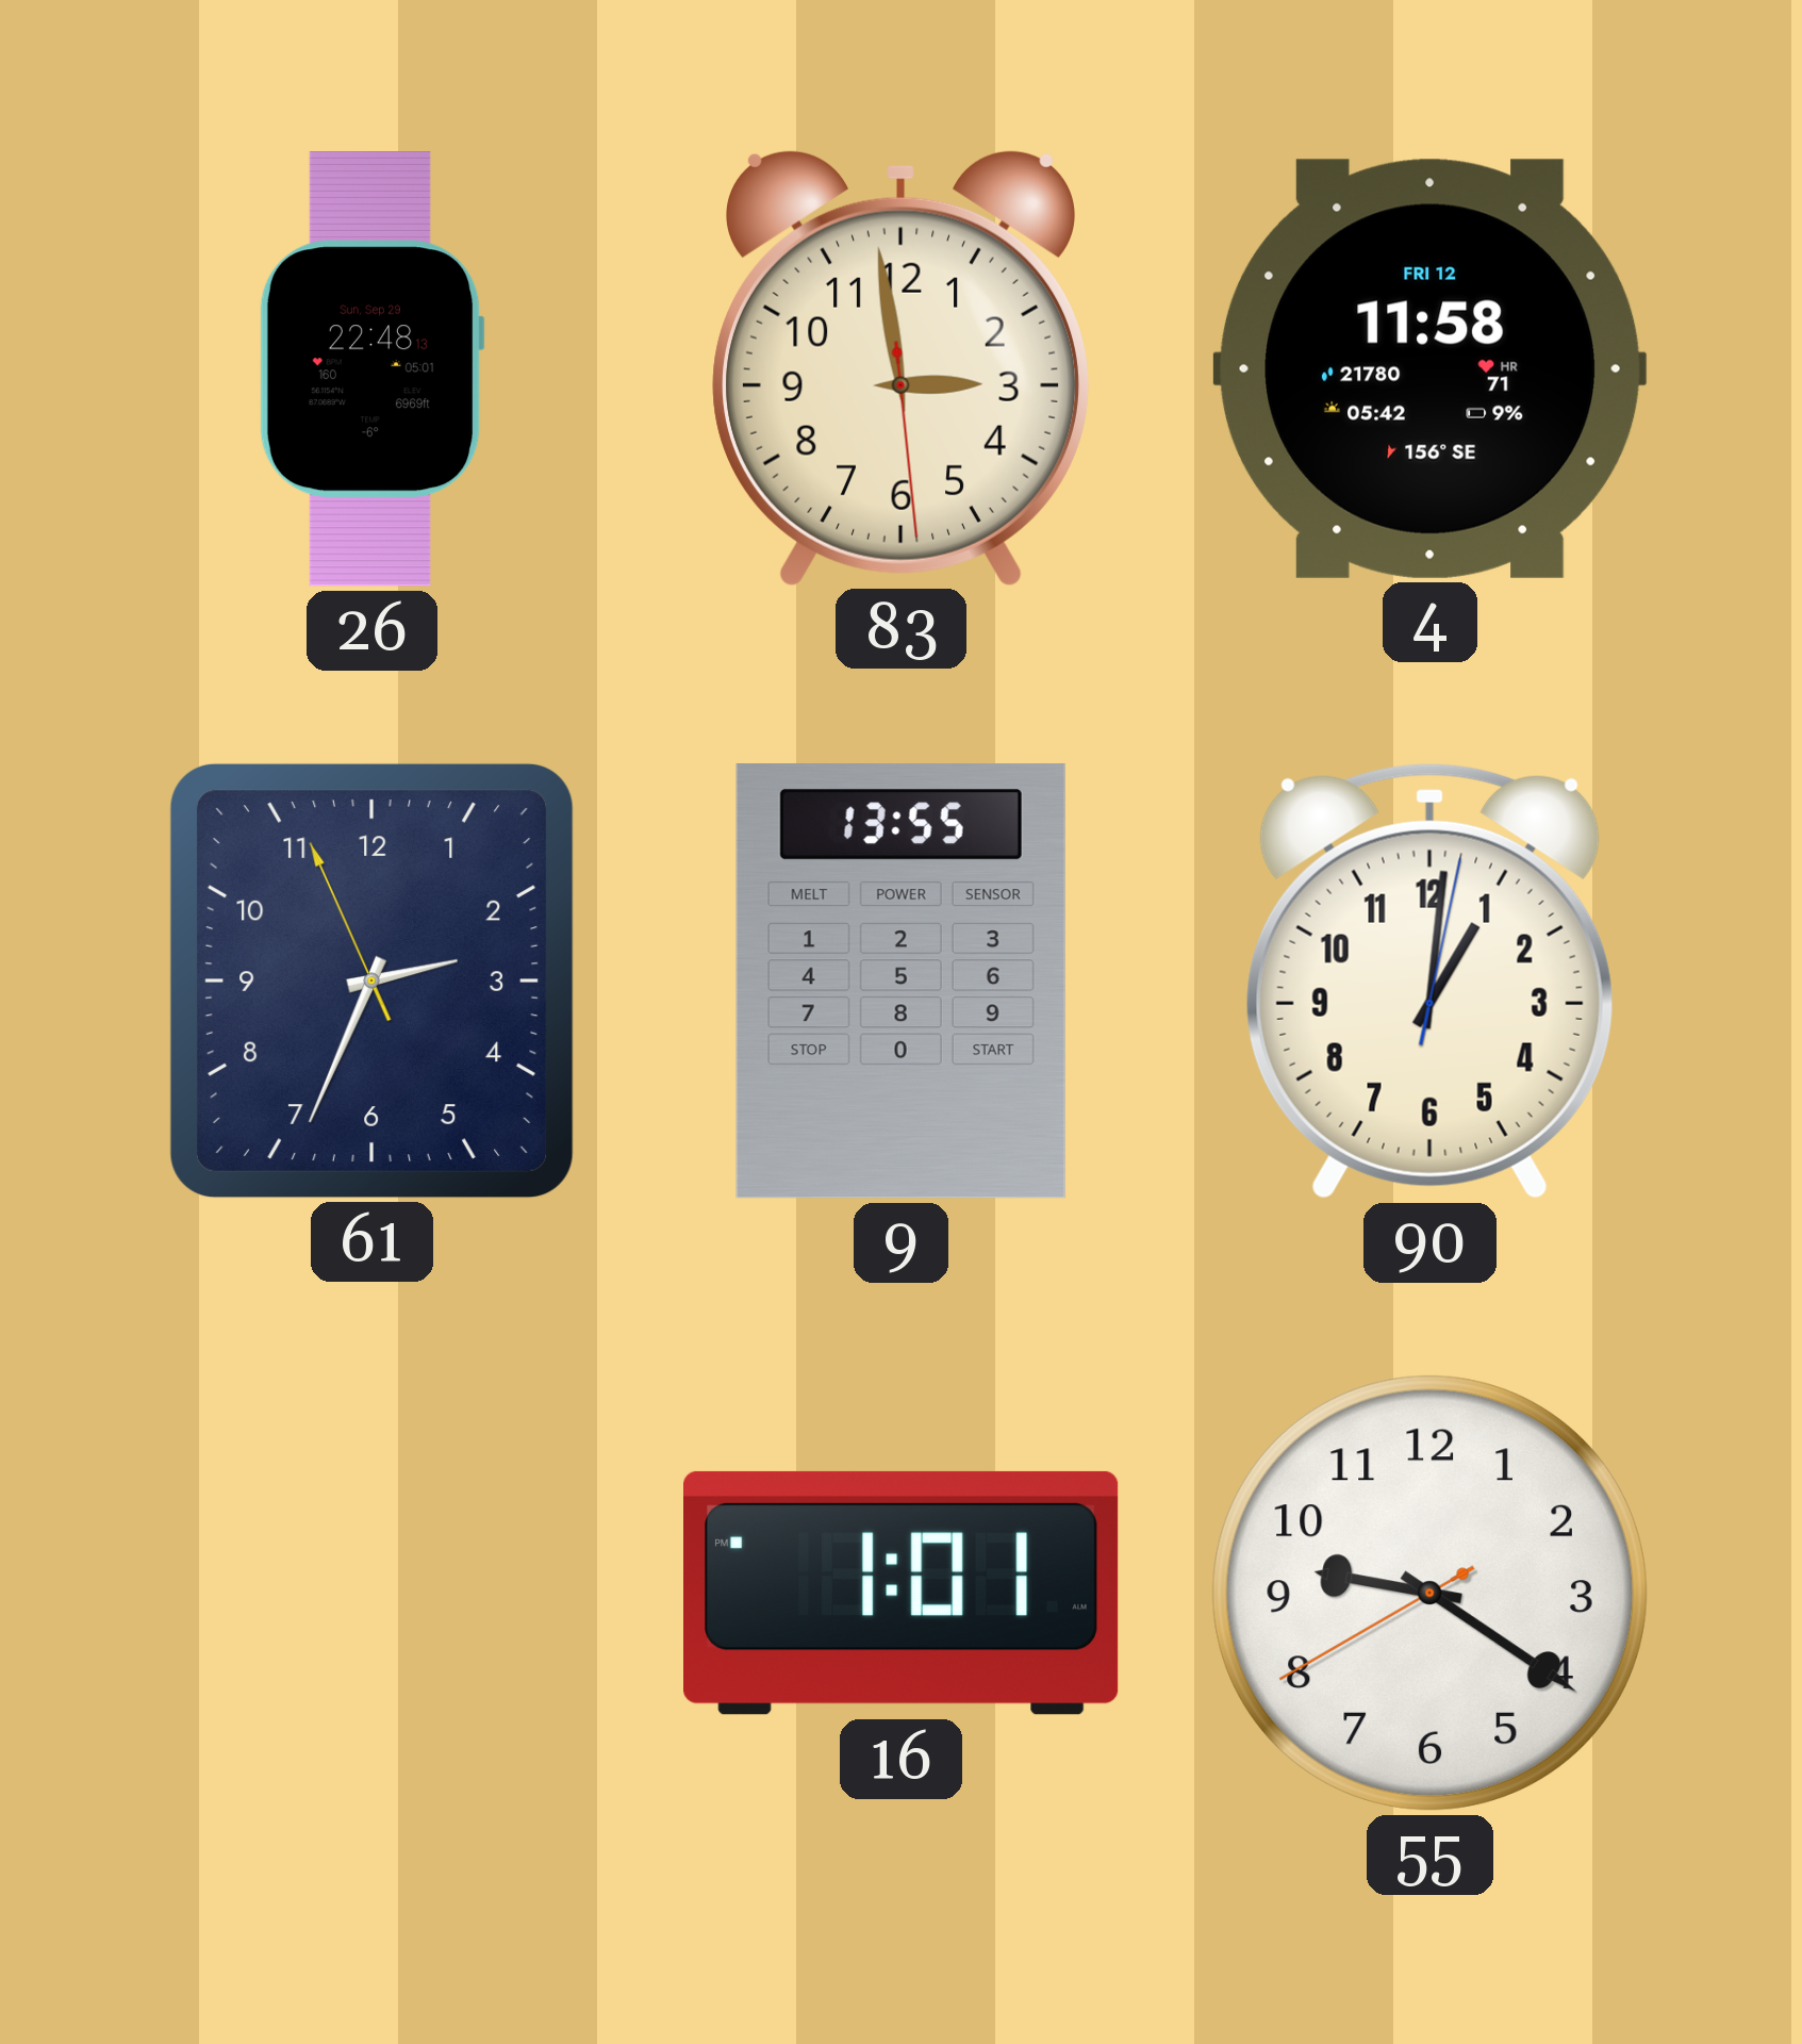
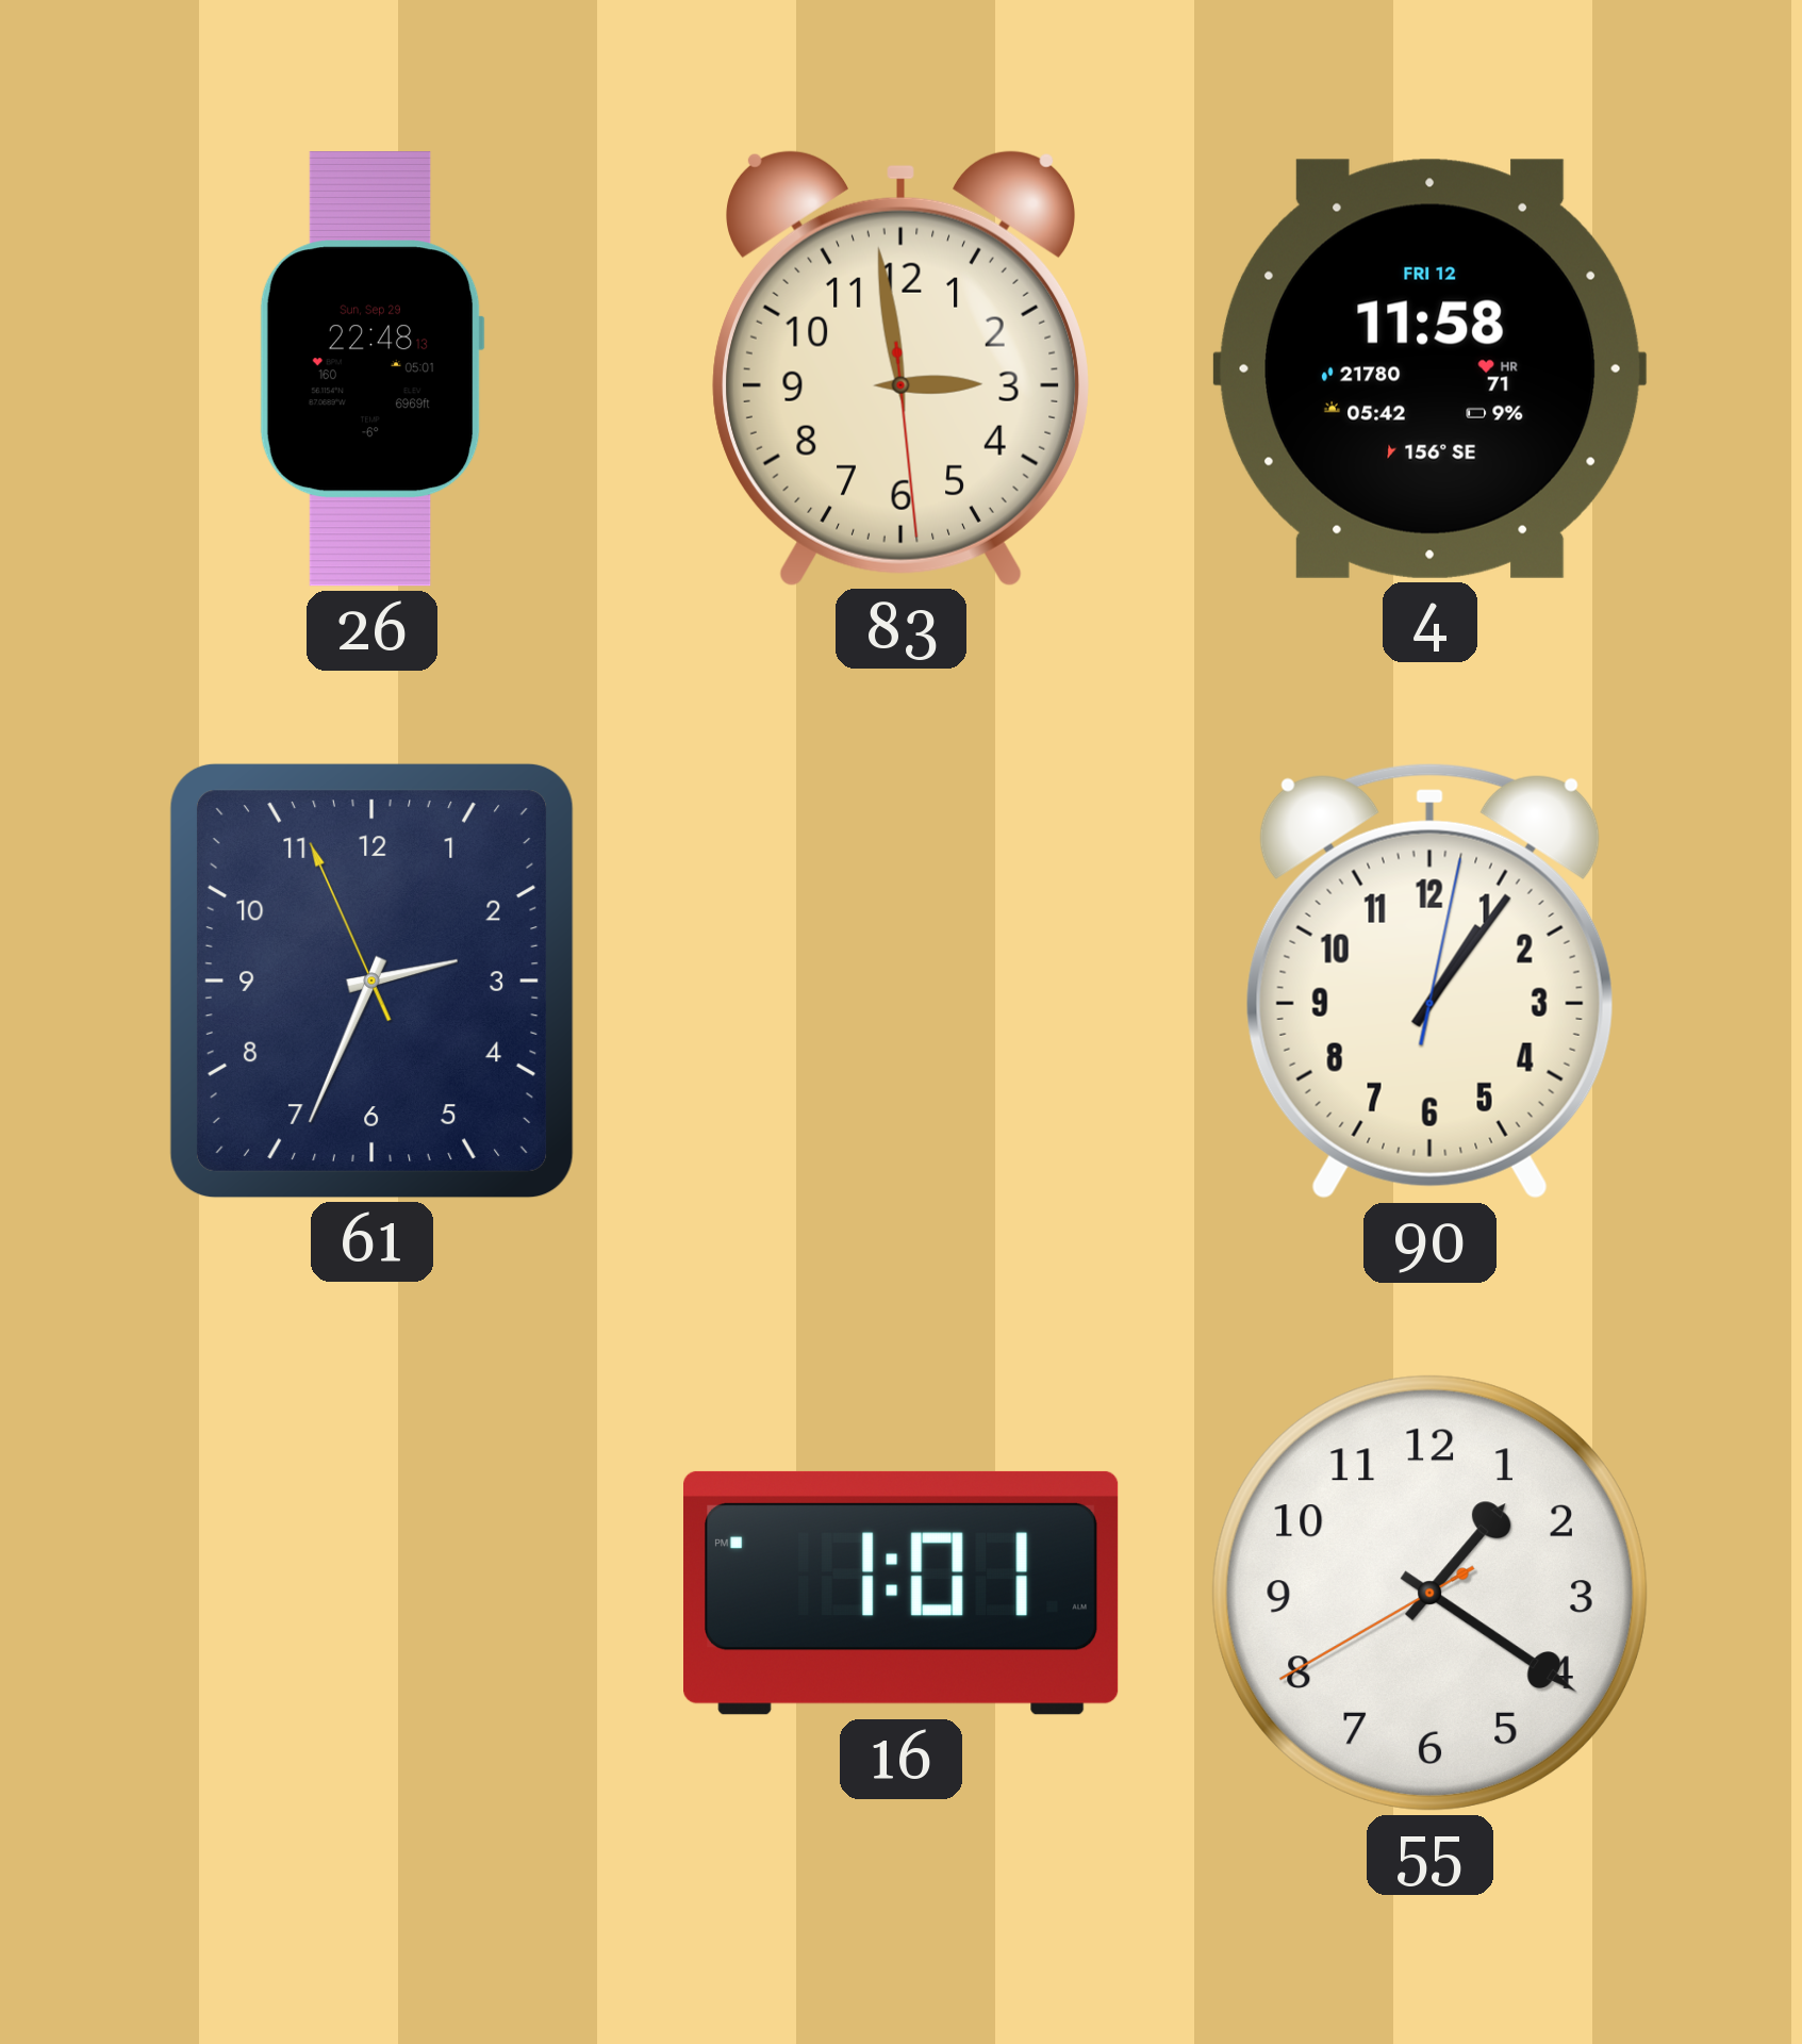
9: 13:55 -> none (900, 982)
90: 1:01 -> 1:06 (1429, 980)
55: 9:20 -> 1:20 (1429, 1593)
